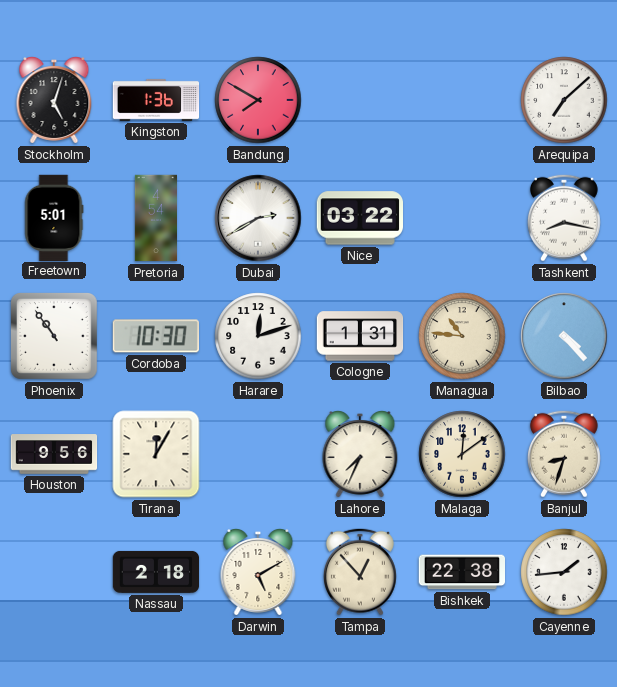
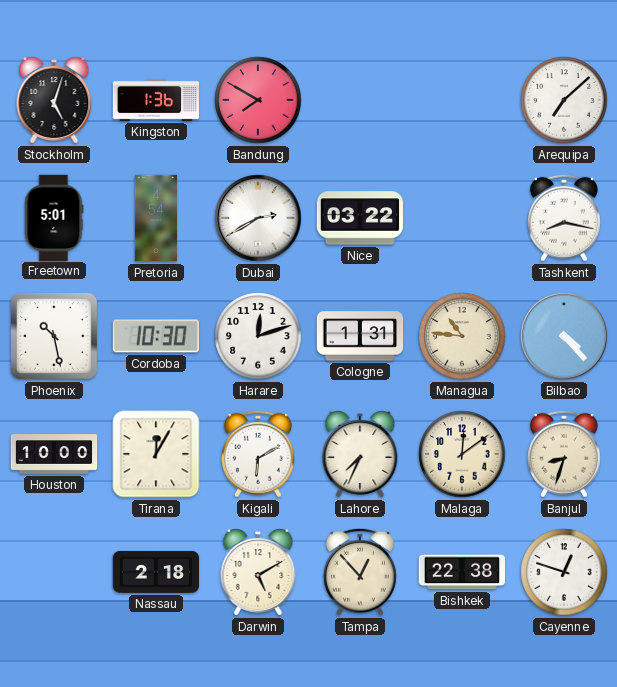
Phoenix: 10:54 -> 10:28 (54, 336)
Houston: 9:56 -> 10:00 (54, 454)
Kigali: none -> 6:10 (258, 454)
Cayenne: 1:44 -> 12:48 (564, 572)
